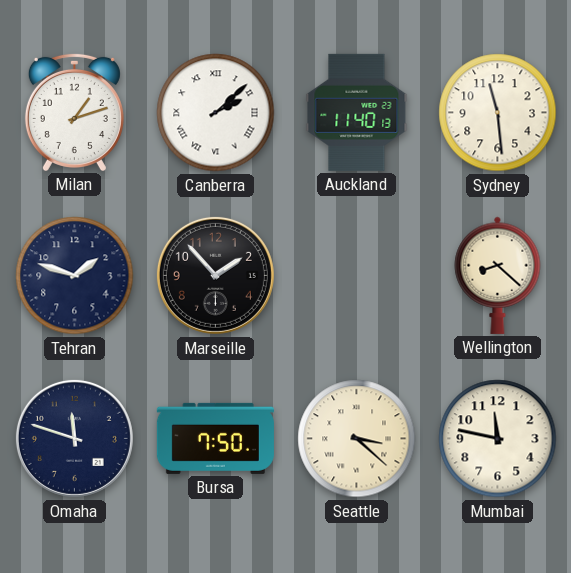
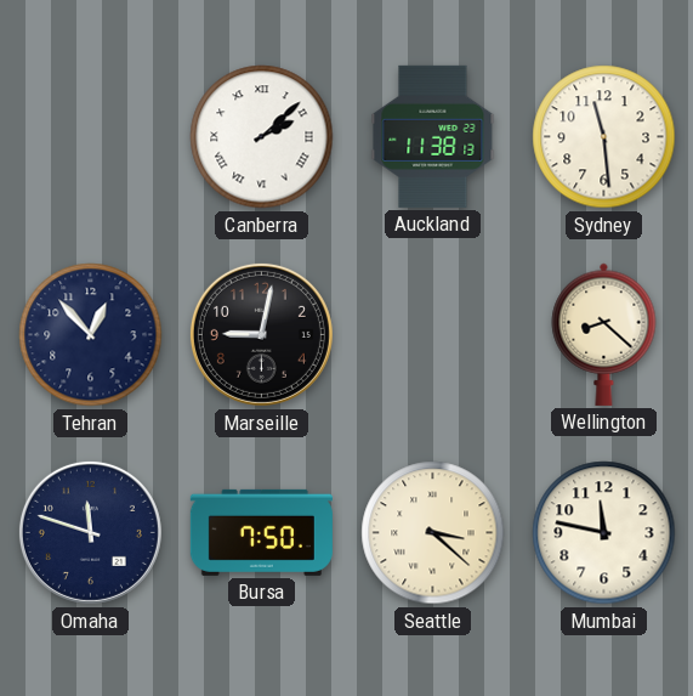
Milan: 1:12 -> none (74, 112)
Auckland: 11:40 -> 11:38 (433, 136)
Tehran: 1:48 -> 12:53 (91, 335)
Marseille: 1:53 -> 9:02 (261, 334)
